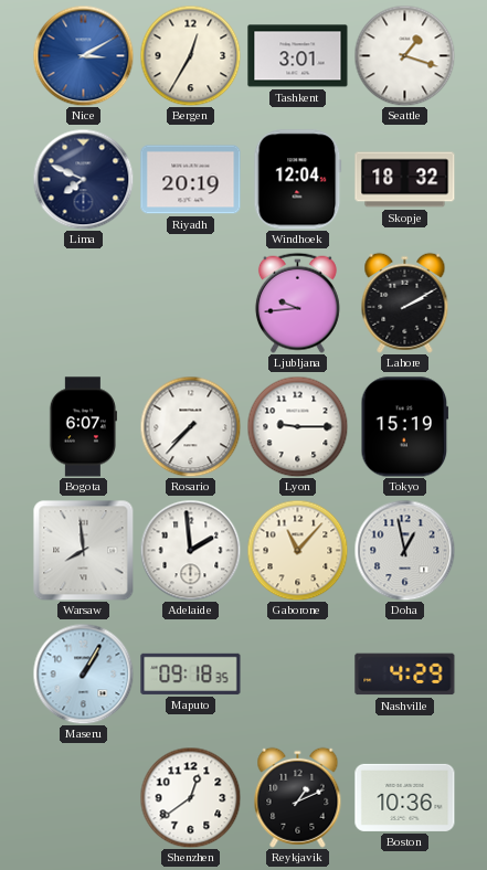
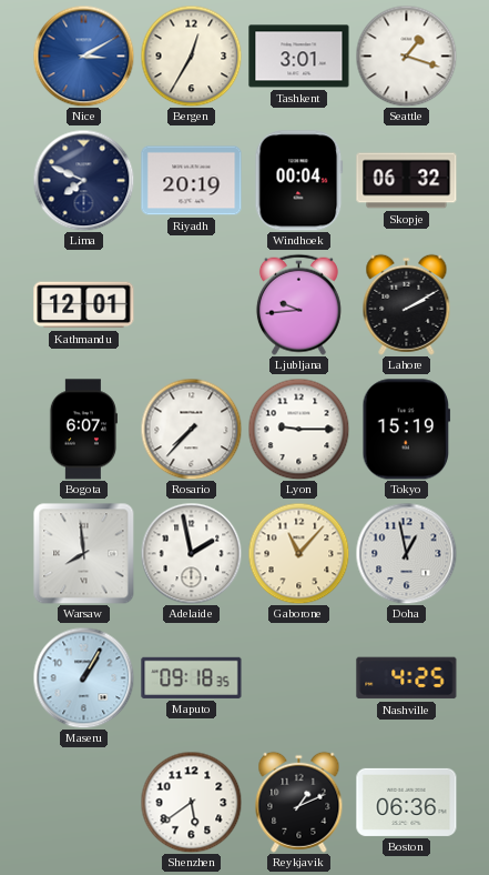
Windhoek: 12:04 -> 00:04 (299, 181)
Skopje: 18:32 -> 06:32 (407, 181)
Kathmandu: none -> 12:01 (84, 305)
Adelaide: 1:59 -> 1:58 (191, 553)
Nashville: 4:29 -> 4:25 (407, 678)
Shenzhen: 12:39 -> 5:39 (191, 802)
Boston: 10:36 -> 06:36 (407, 802)
